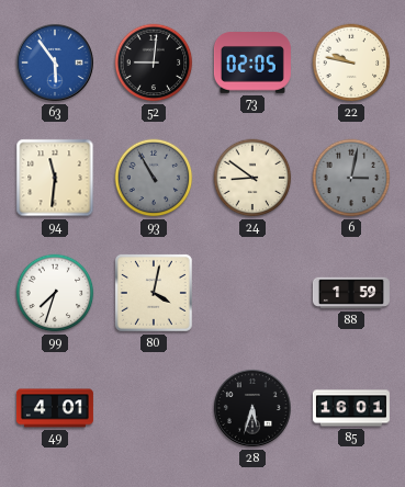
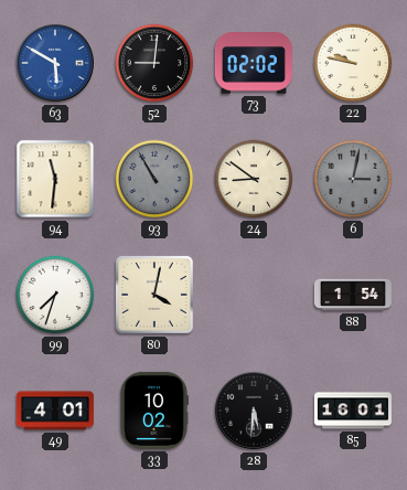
63: 5:54 -> 5:50 (55, 63)
73: 02:05 -> 02:02 (254, 63)
88: 1:59 -> 1:54 (353, 295)
33: none -> 10:02 (154, 411)
28: 5:33 -> 5:31 (254, 411)
